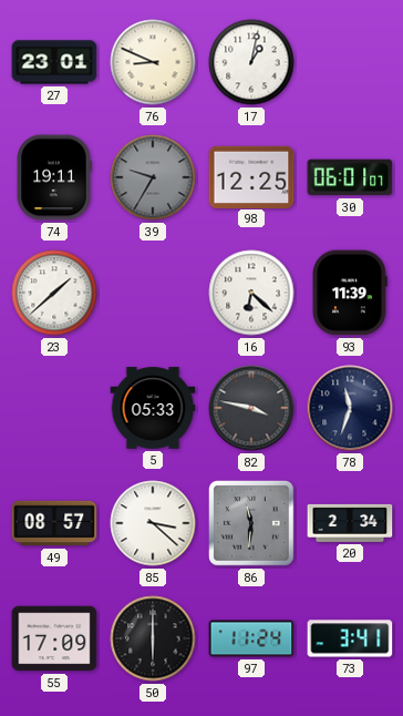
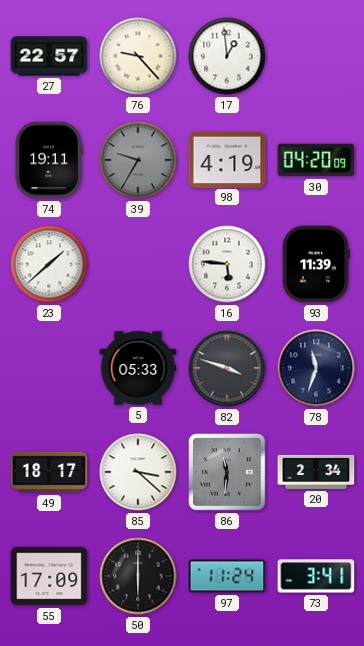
27: 23:01 -> 22:57 (49, 56)
76: 8:49 -> 9:23 (138, 56)
17: 1:02 -> 12:59 (227, 56)
98: 12:25 -> 4:19 (227, 159)
30: 06:01 -> 04:20 (316, 160)
16: 6:22 -> 5:46 (227, 264)
82: 3:47 -> 3:48 (227, 368)
49: 08:57 -> 18:17 (49, 472)
